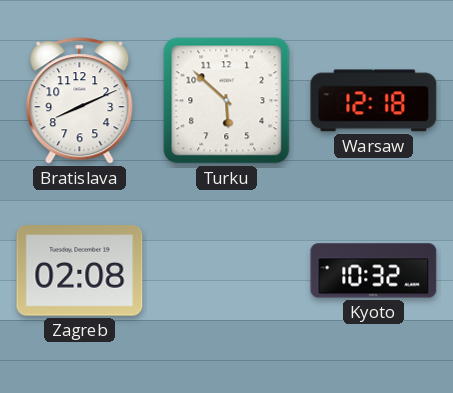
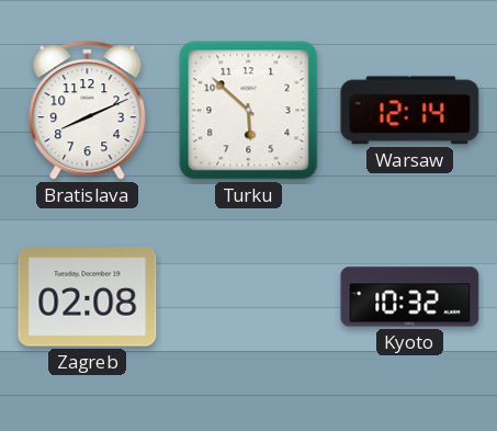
Warsaw: 12:18 -> 12:14 (410, 111)
